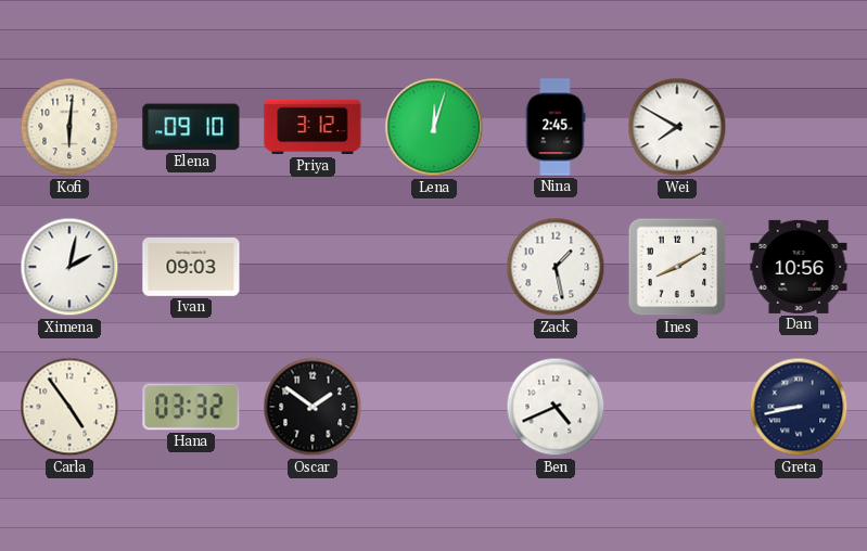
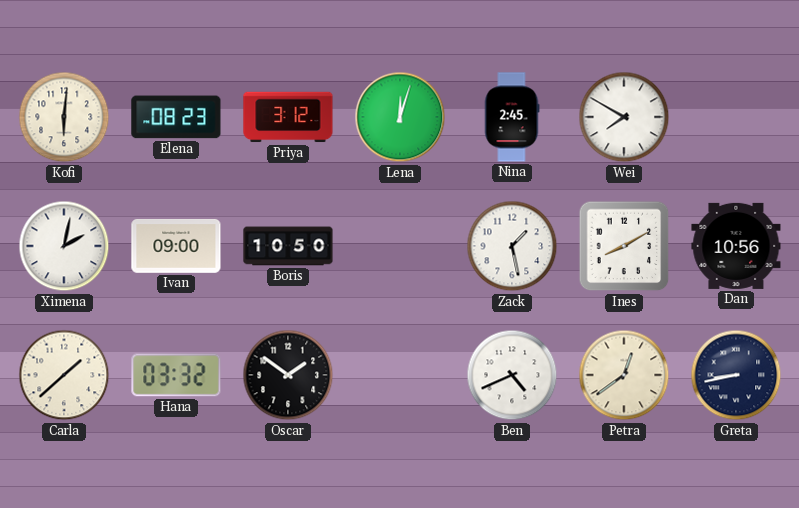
Elena: 09:10 -> 08:23 (176, 117)
Ivan: 09:03 -> 09:00 (176, 246)
Boris: none -> 10:50 (288, 246)
Carla: 4:54 -> 1:38 (64, 375)
Petra: none -> 12:39 (624, 375)
